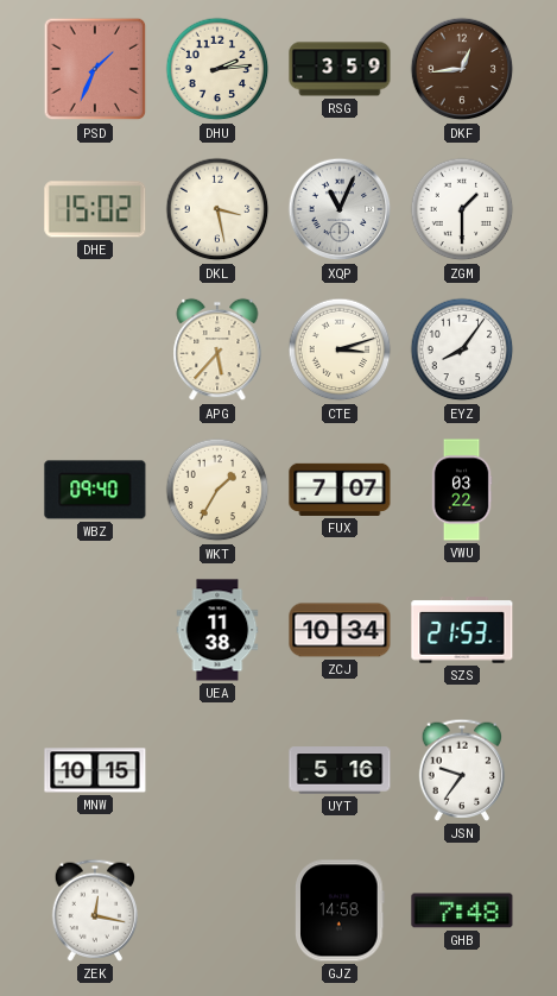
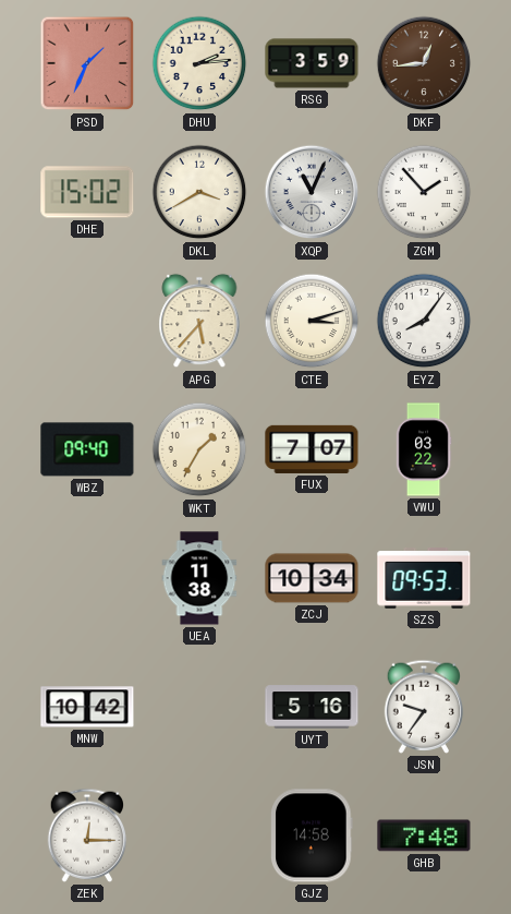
DKL: 3:28 -> 3:40 (199, 192)
ZGM: 1:30 -> 1:53 (424, 192)
SZS: 21:53 -> 09:53 (424, 579)
MNW: 10:15 -> 10:42 (87, 707)
ZEK: 12:17 -> 12:15 (87, 835)
